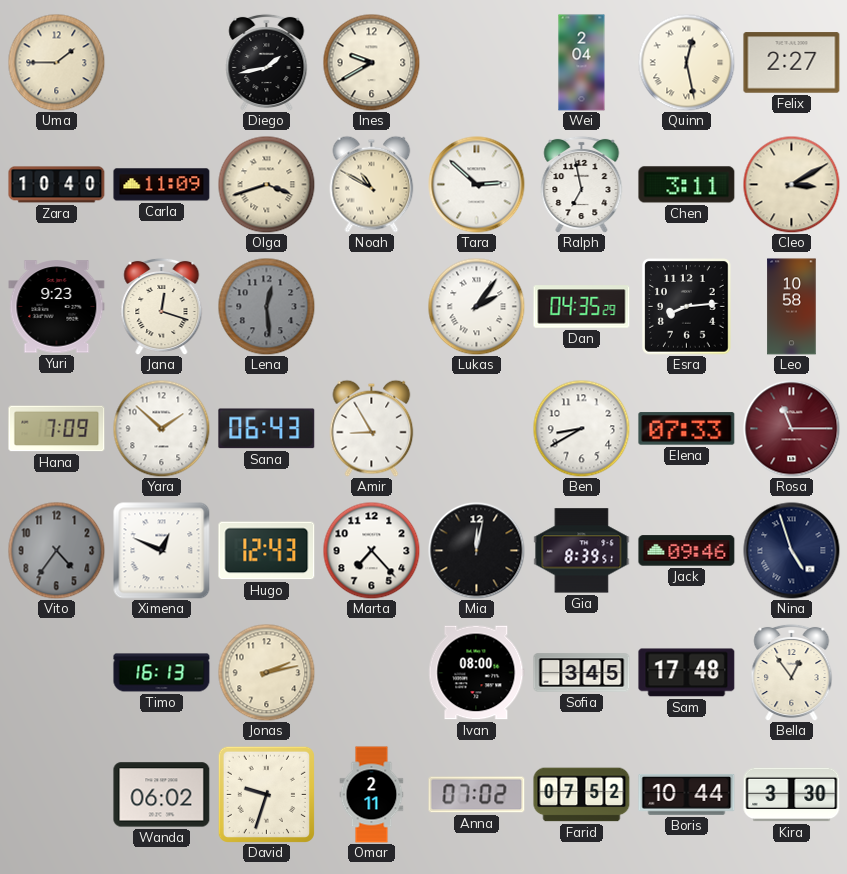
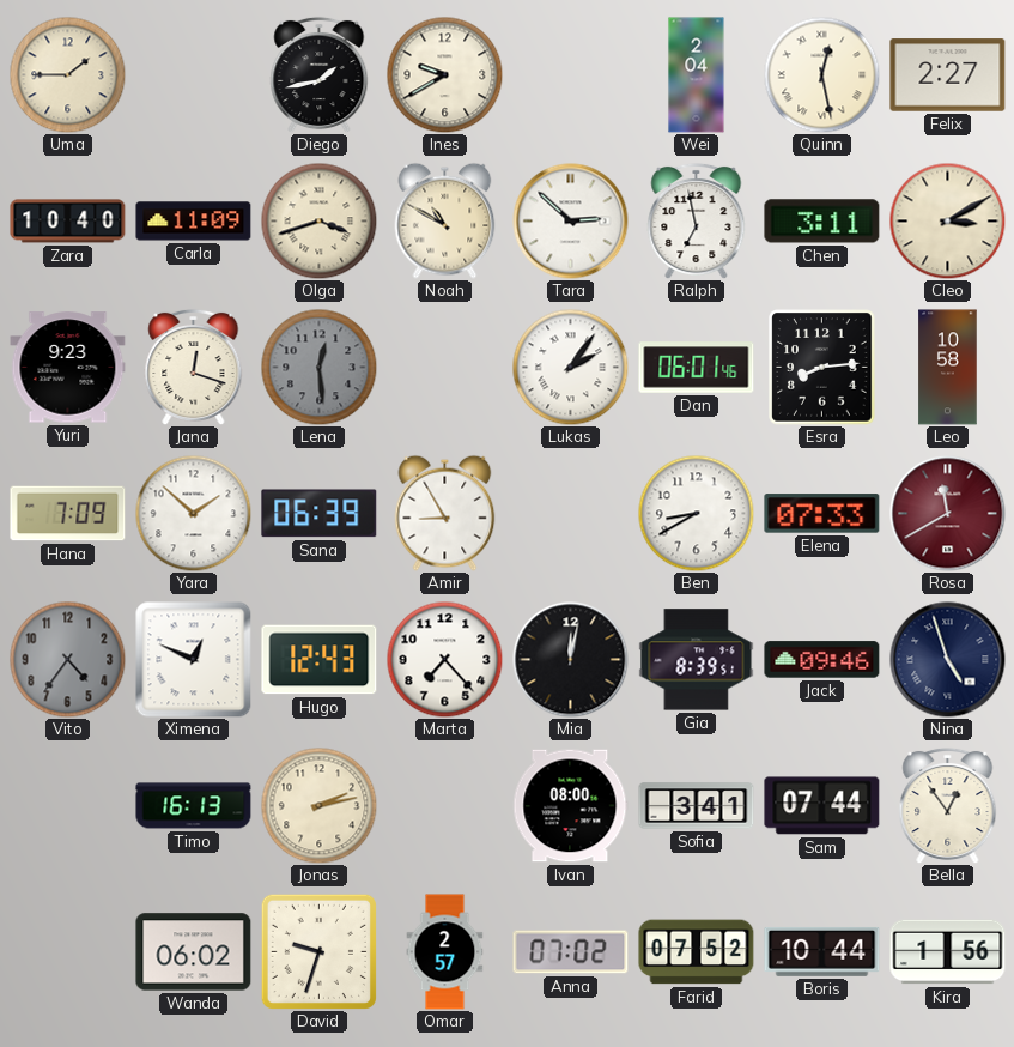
Dan: 04:35 -> 06:01 (697, 368)
Sana: 06:43 -> 06:39 (320, 514)
Rosa: 11:15 -> 11:40 (948, 514)
Sofia: 3:45 -> 3:41 (697, 806)
Sam: 17:48 -> 07:44 (822, 806)
Omar: 2:11 -> 2:57 (445, 952)
Kira: 3:30 -> 1:56 (948, 952)
